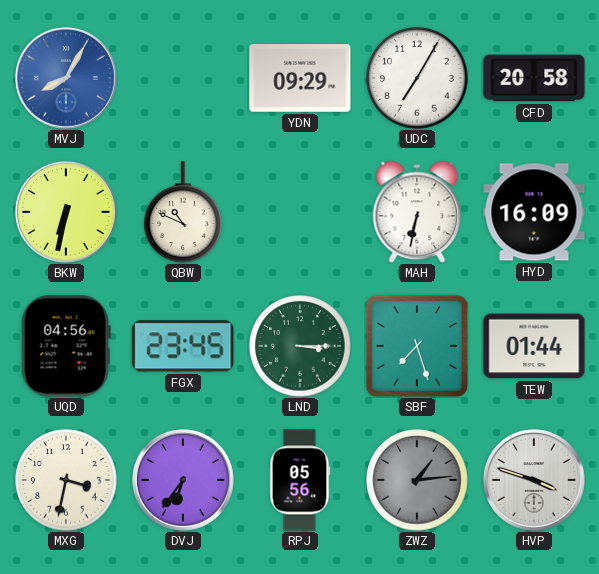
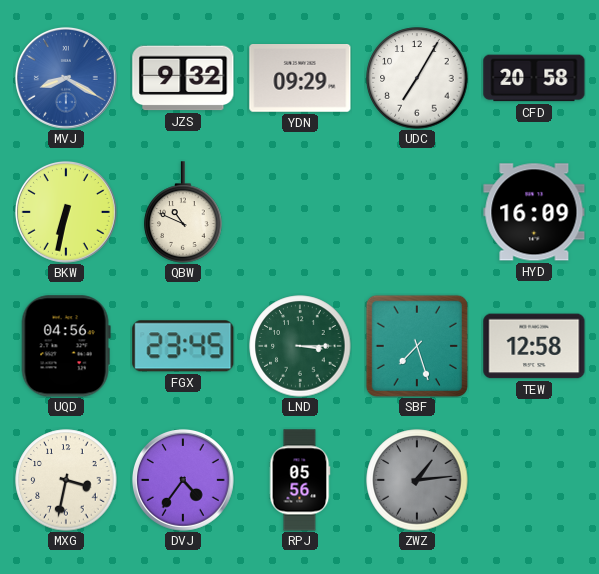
MVJ: 8:05 -> 8:20 (66, 78)
JZS: none -> 9:32 (183, 78)
MAH: 6:32 -> none (417, 212)
TEW: 01:44 -> 12:58 (534, 346)
DVJ: 6:36 -> 4:36 (183, 480)
HVP: 3:48 -> none (534, 480)
